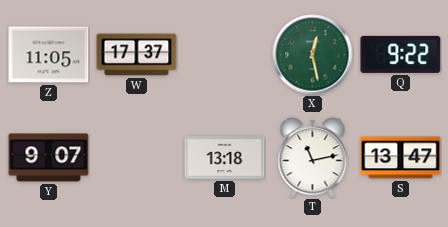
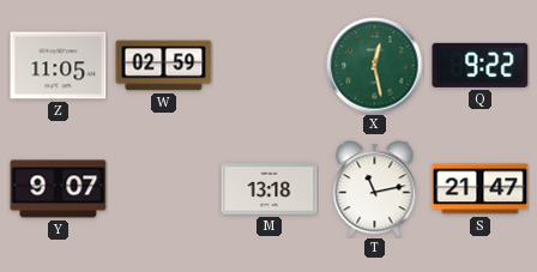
W: 17:37 -> 02:59 (164, 66)
S: 13:47 -> 21:47 (481, 189)
